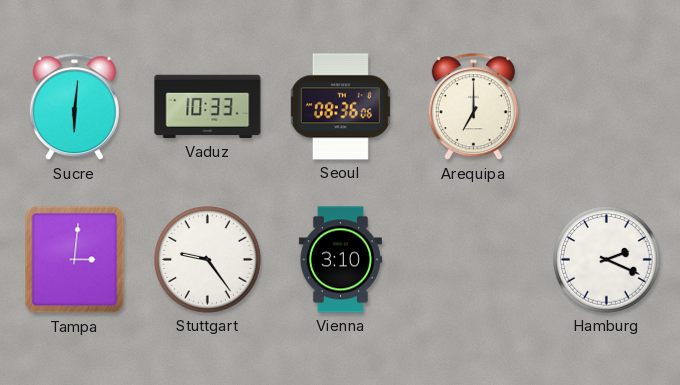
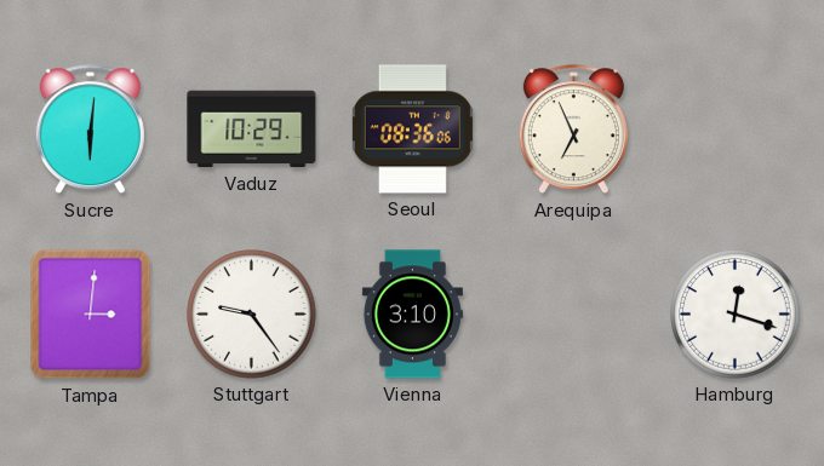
Vaduz: 10:33 -> 10:29 (252, 130)
Arequipa: 7:00 -> 6:56 (573, 130)
Hamburg: 2:19 -> 12:18 (736, 315)
